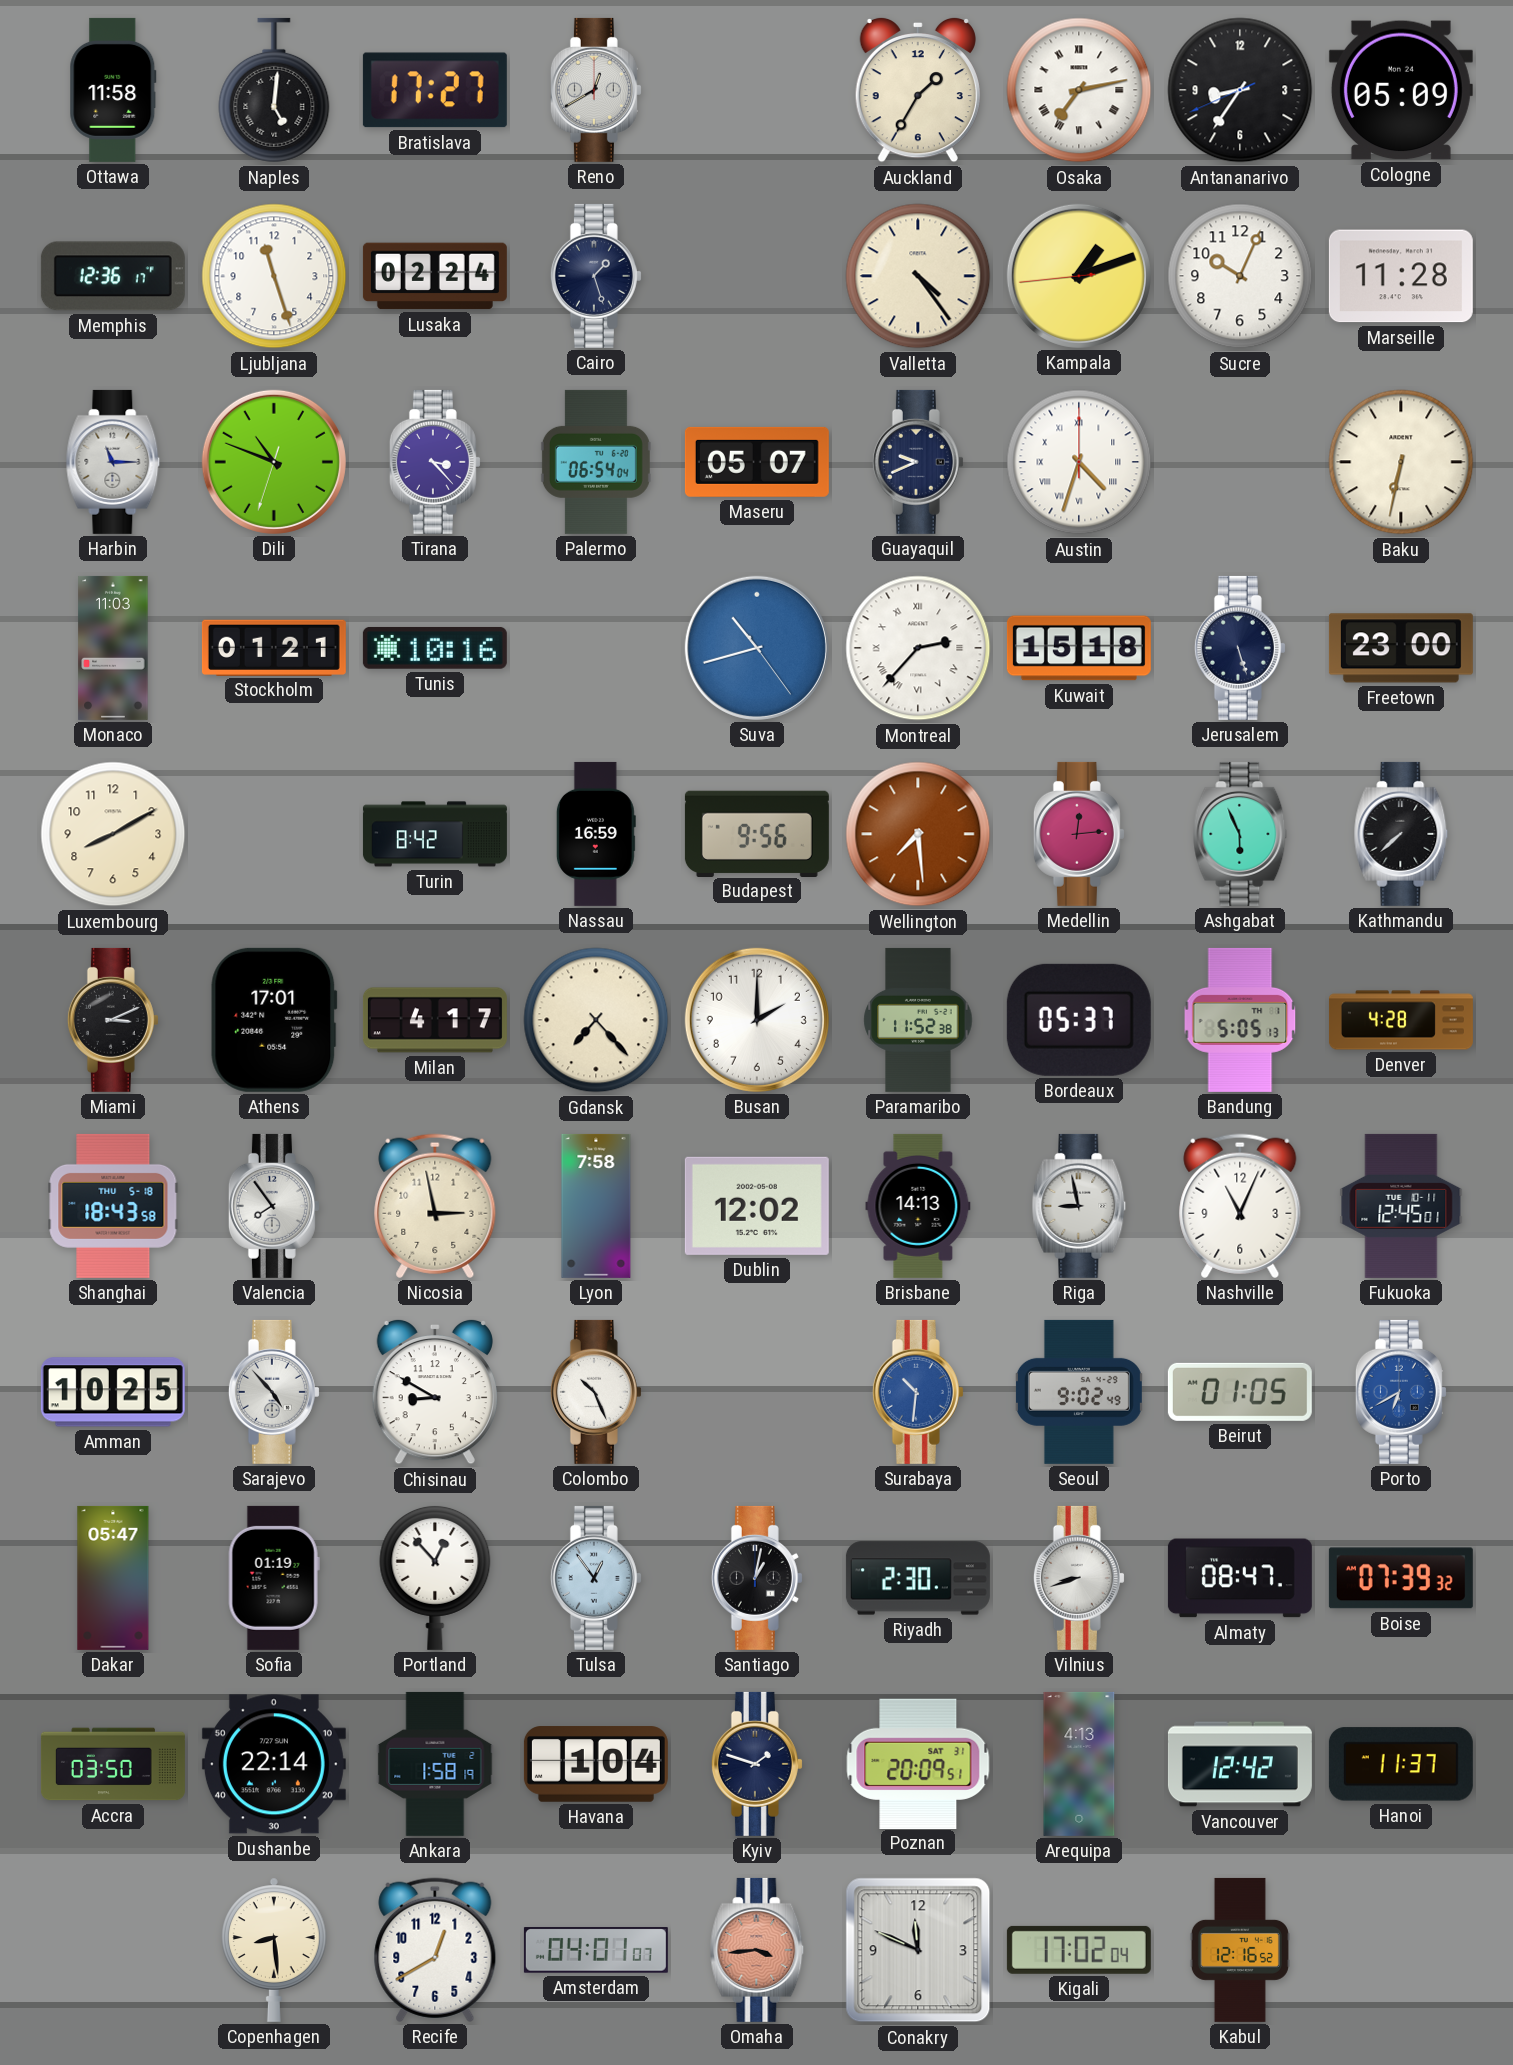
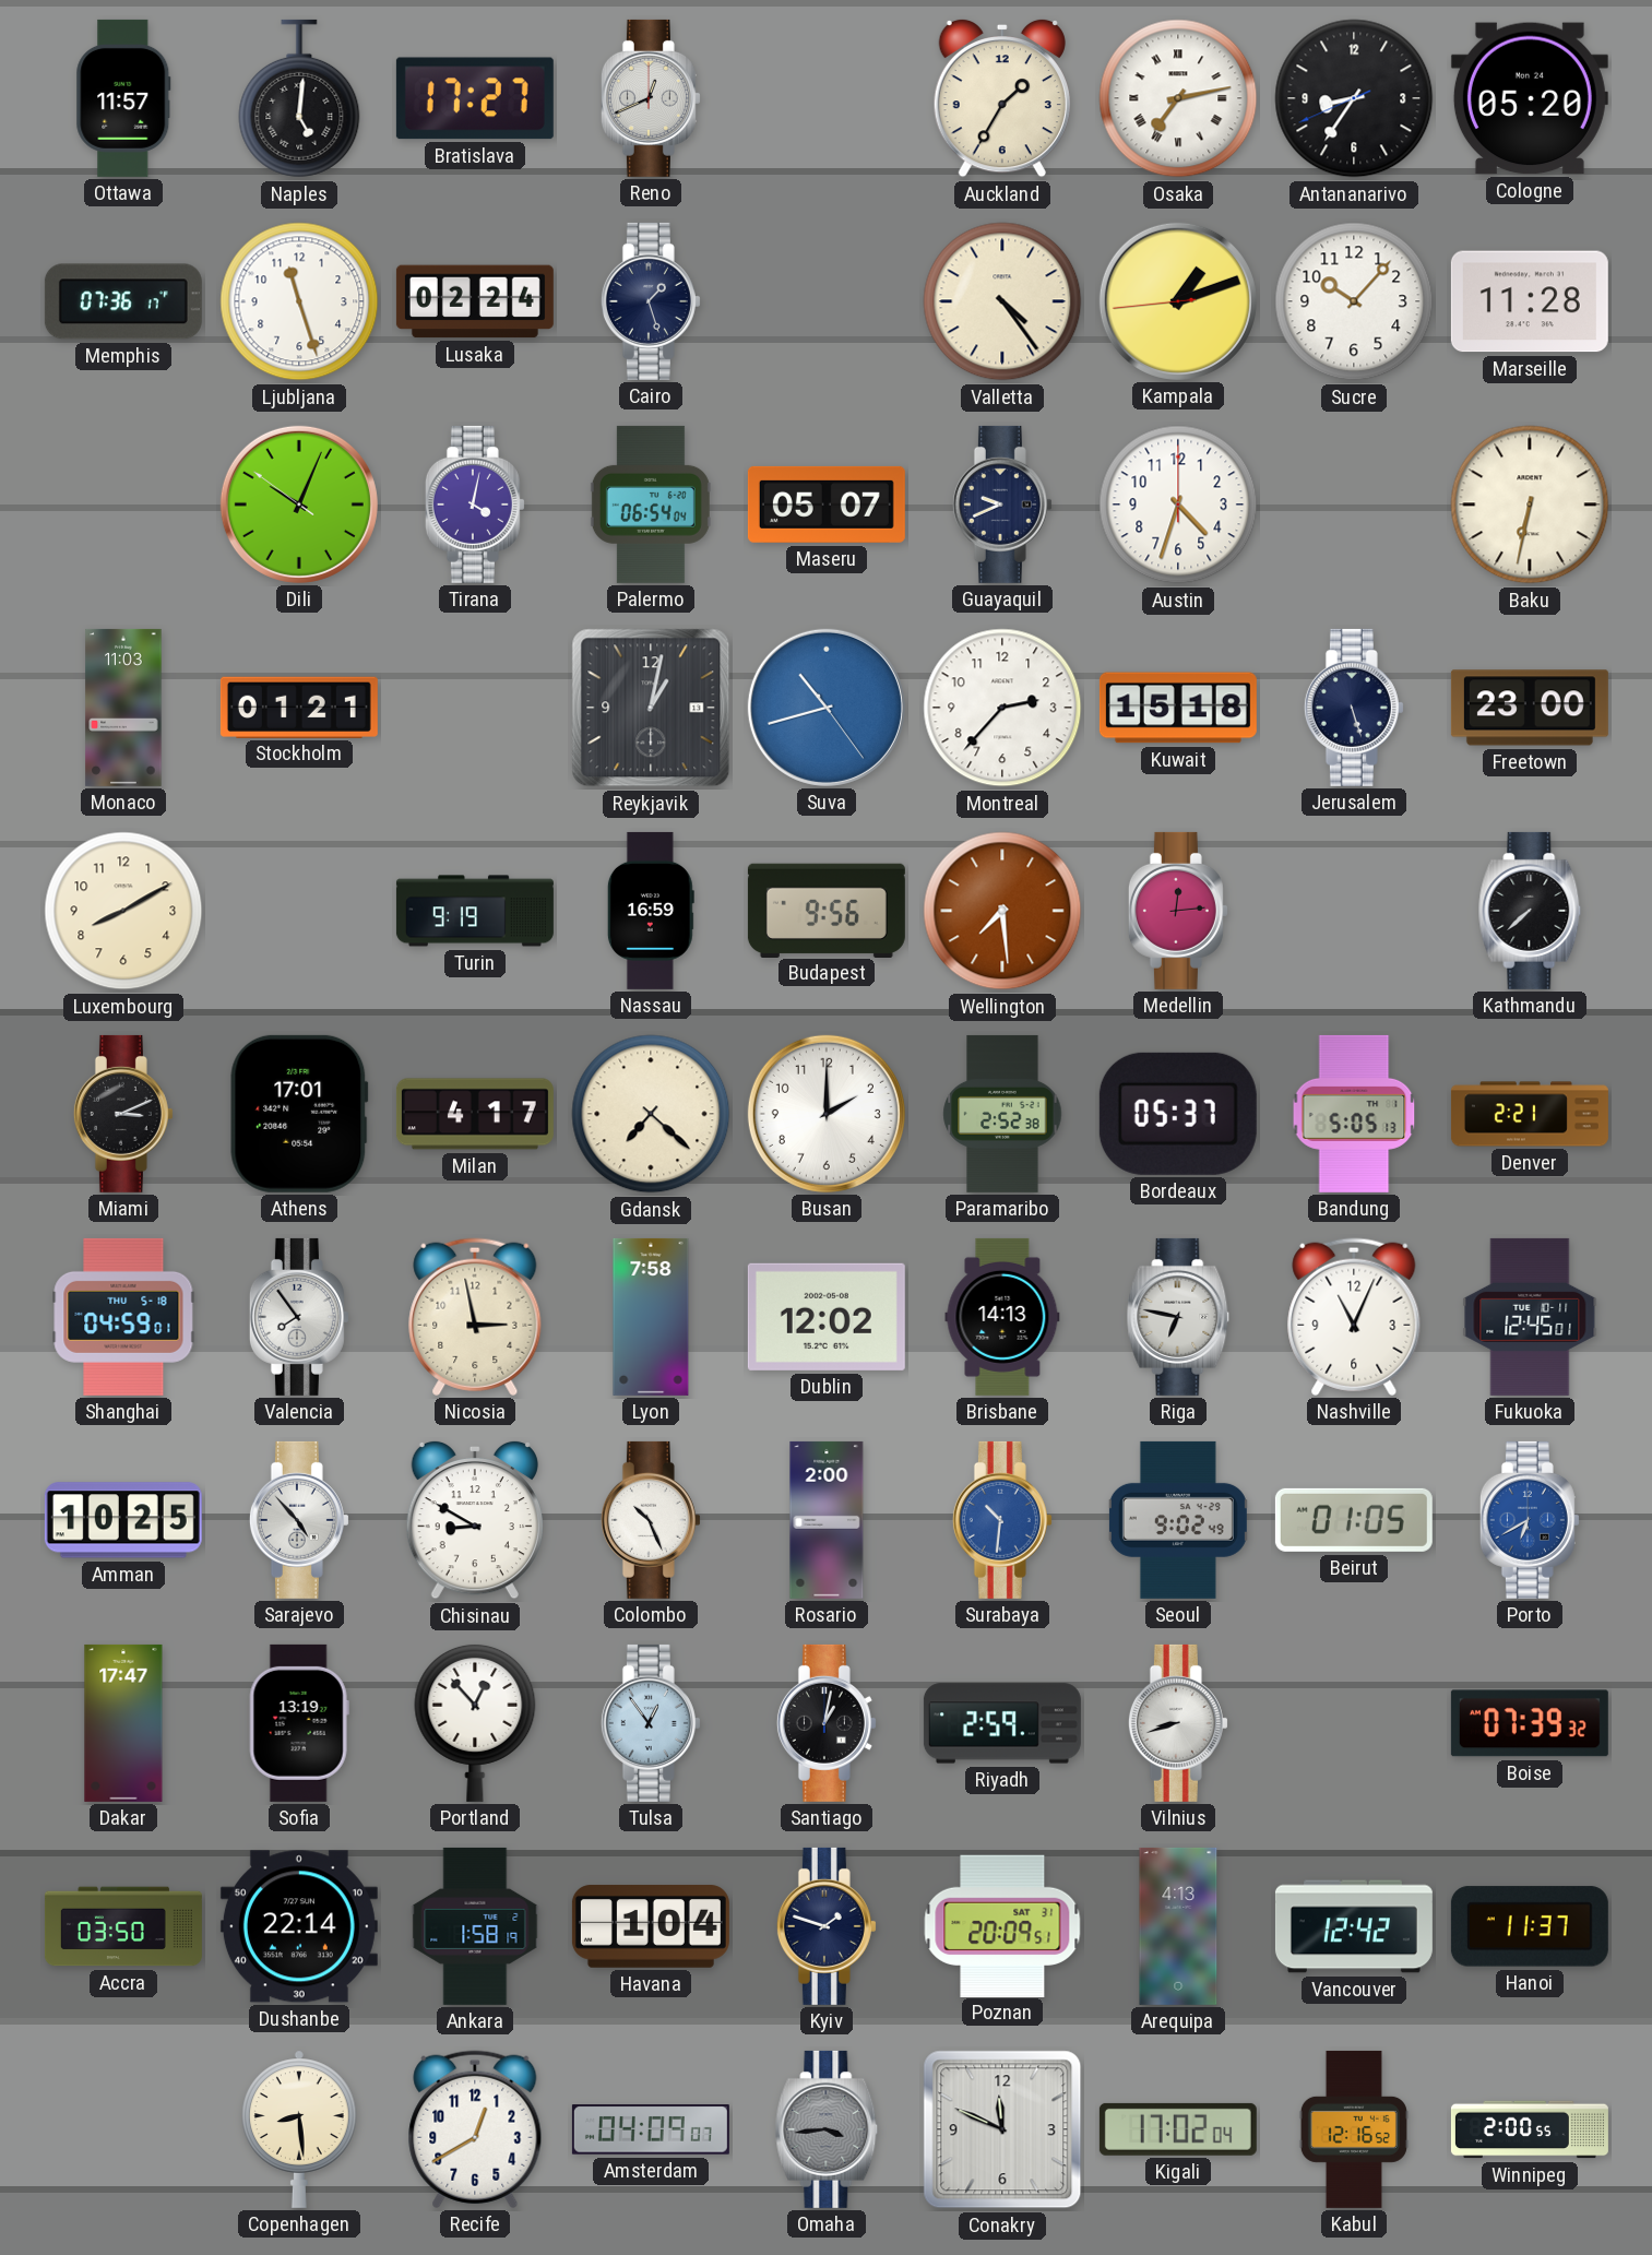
Ottawa: 11:58 -> 11:57 (123, 98)
Reno: 12:40 -> 12:41 (651, 98)
Cologne: 05:09 -> 05:20 (1530, 98)
Memphis: 12:36 -> 07:36 (123, 301)
Sucre: 10:04 -> 10:07 (1354, 301)
Harbin: 11:15 -> none (113, 462)
Dili: 10:48 -> 10:03 (299, 505)
Tirana: 3:23 -> 4:02 (475, 505)
Austin numerals: Roman -> Arabic (1178, 505)
Tunis: 10:16 -> none (435, 648)
Reykjavik: none -> 1:02 (651, 708)
Montreal numerals: Roman -> Arabic (1002, 708)
Turin: 8:42 -> 9:19 (475, 911)
Ashgabat: 5:56 -> none (1240, 834)
Gdansk: 7:23 -> 7:22 (651, 1114)
Paramaribo: 11:52 -> 2:52 (1002, 1114)
Denver: 4:28 -> 2:21 (1530, 1114)
Shanghai: 18:43 -> 04:59 (123, 1317)
Riga: 8:58 -> 6:47 (1178, 1317)
Rosario: none -> 2:00 (827, 1520)
Dakar: 05:47 -> 17:47 (123, 1723)
Sofia: 01:19 -> 13:19 (299, 1723)
Riyadh: 2:30 -> 2:59 (1002, 1723)
Almaty: 08:47 -> none (1240, 1578)
Amsterdam: 04:01 -> 04:09 (651, 2129)
Omaha dial: salmon -> grey (827, 2129)
Winnipeg: none -> 2:00 (1530, 2129)
